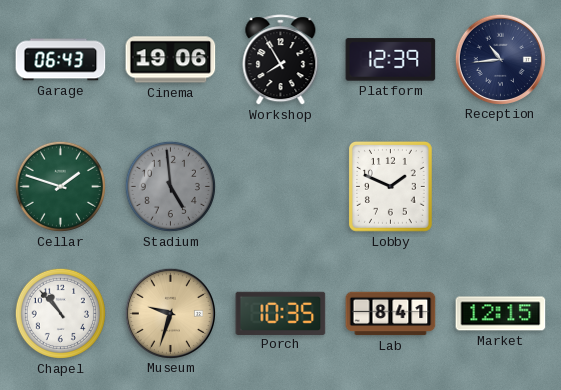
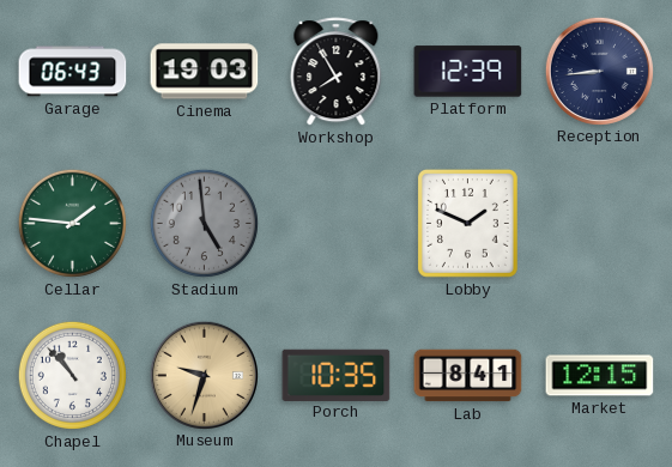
Cinema: 19:06 -> 19:03 (205, 72)
Reception: 10:44 -> 8:44 (599, 71)
Cellar: 1:48 -> 1:46 (72, 223)
